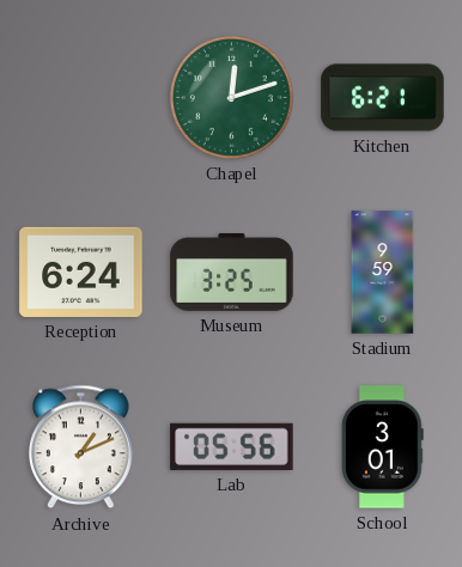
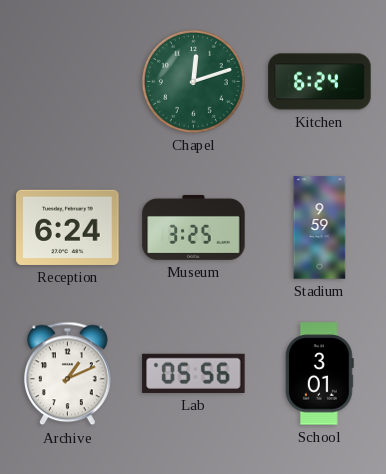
Kitchen: 6:21 -> 6:24 (320, 82)
